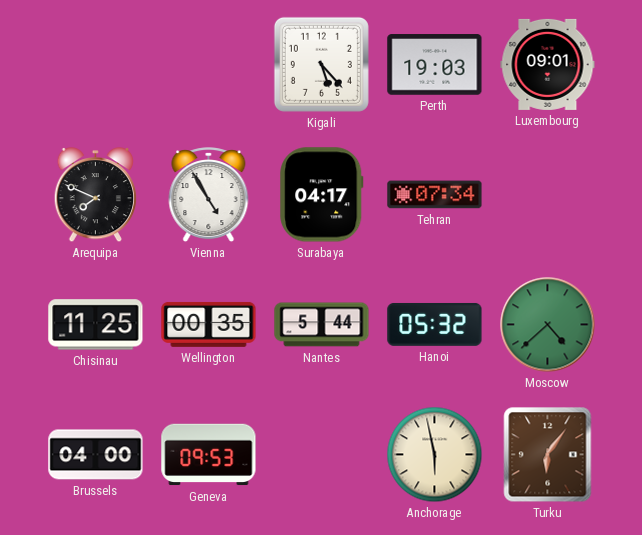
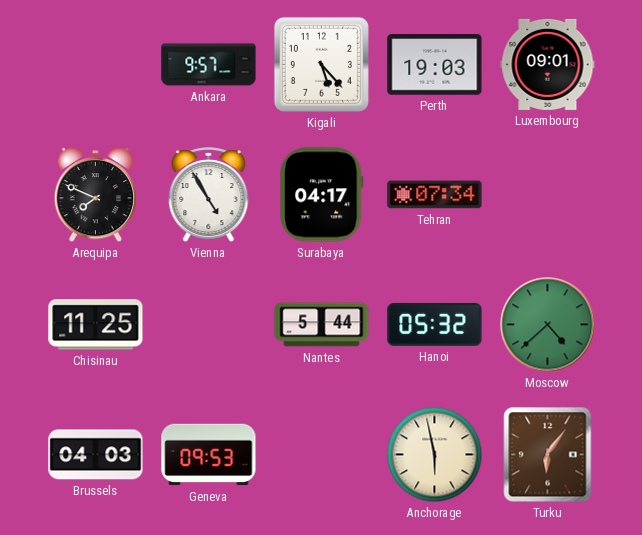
Ankara: none -> 9:57 (209, 65)
Wellington: 00:35 -> none (209, 325)
Brussels: 04:00 -> 04:03 (96, 455)
